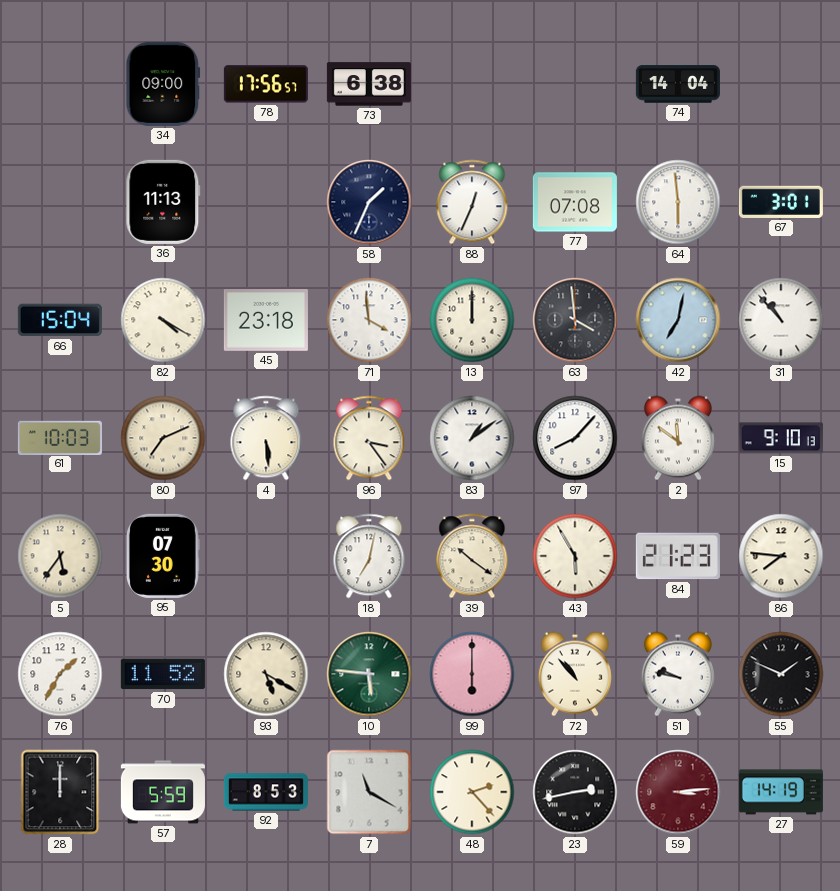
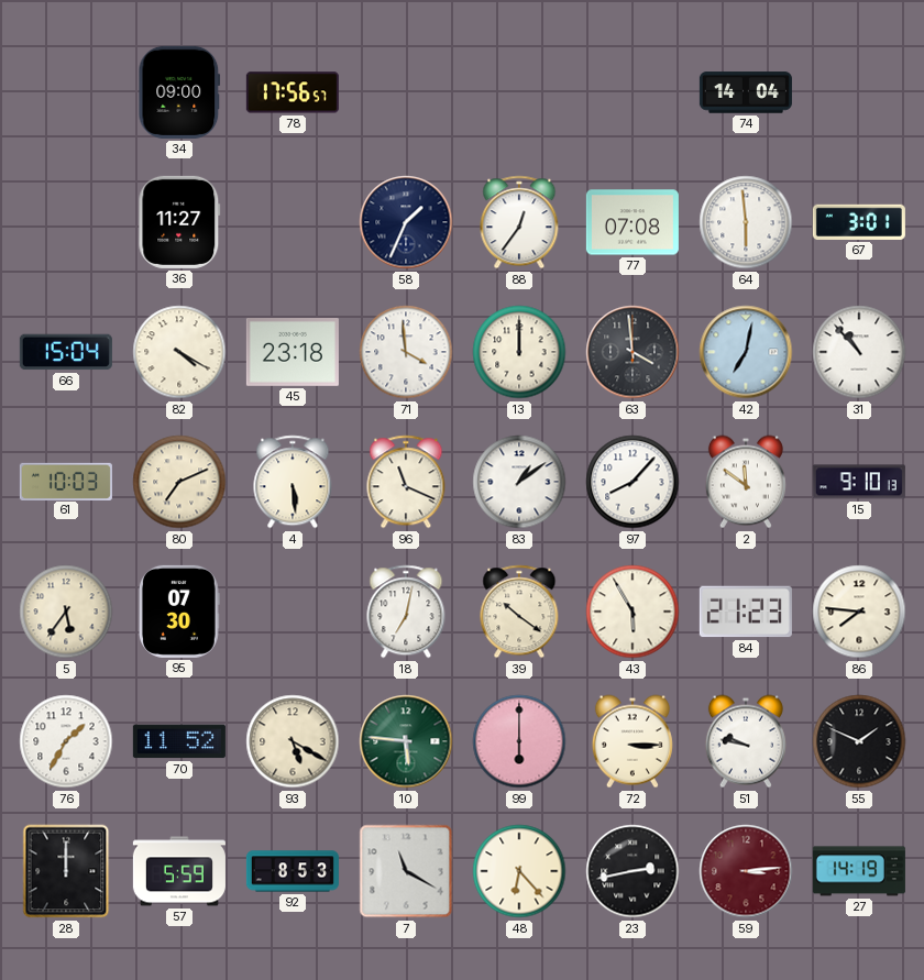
73: 6:38 -> none (369, 84)
36: 11:13 -> 11:27 (179, 222)
88: 12:34 -> 12:36 (519, 222)
96: 3:24 -> 11:19 (406, 482)
72: 10:53 -> 3:15 (632, 741)
48: 2:23 -> 6:23 (519, 871)
